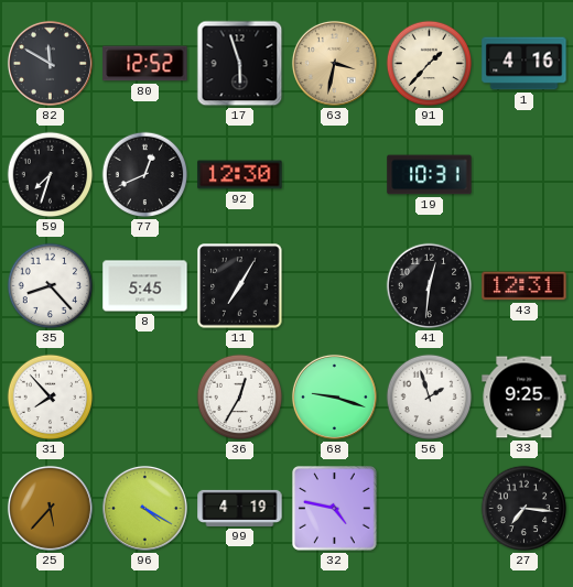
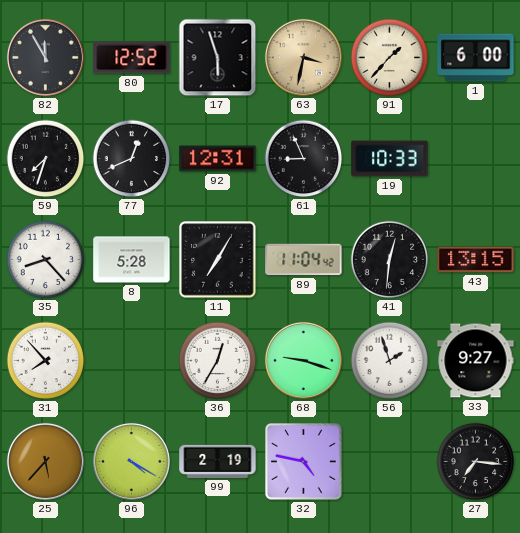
82: 11:50 -> 11:55 (45, 57)
1: 4:16 -> 6:00 (476, 58)
92: 12:30 -> 12:31 (218, 159)
61: none -> 8:56 (304, 159)
19: 10:31 -> 10:33 (390, 159)
8: 5:45 -> 5:28 (132, 260)
89: none -> 11:04 (304, 260)
43: 12:31 -> 13:15 (476, 260)
33: 9:25 -> 9:27 (476, 361)
99: 4:19 -> 2:19 (218, 461)
